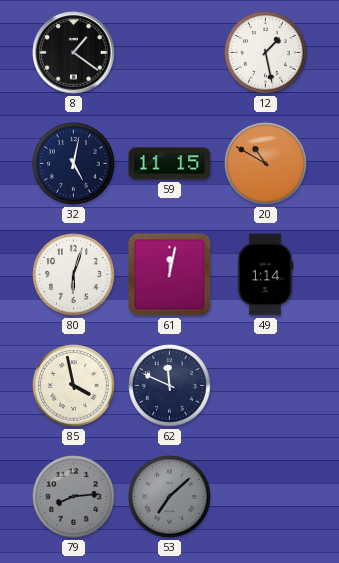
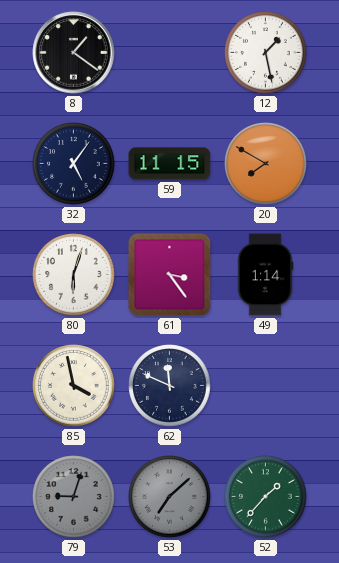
32: 5:02 -> 5:06 (74, 164)
20: 10:50 -> 7:50 (266, 164)
61: 12:02 -> 3:24 (170, 275)
79: 8:14 -> 9:03 (74, 497)
52: none -> 1:37 (266, 497)
